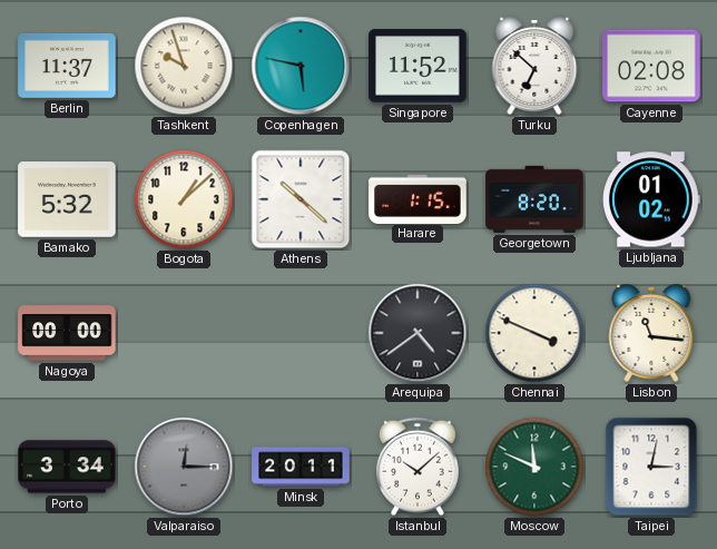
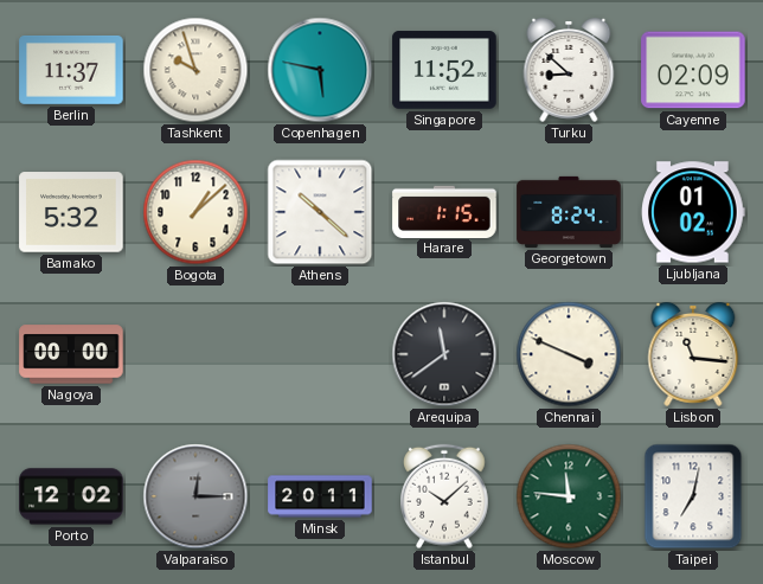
Turku: 6:52 -> 8:52 (569, 71)
Cayenne: 02:08 -> 02:09 (693, 70)
Georgetown: 8:20 -> 8:24 (569, 212)
Arequipa: 4:39 -> 11:39 (444, 354)
Porto: 3:34 -> 12:02 (71, 496)
Moscow: 11:49 -> 11:46 (569, 496)
Taipei: 3:02 -> 7:02 (693, 496)
